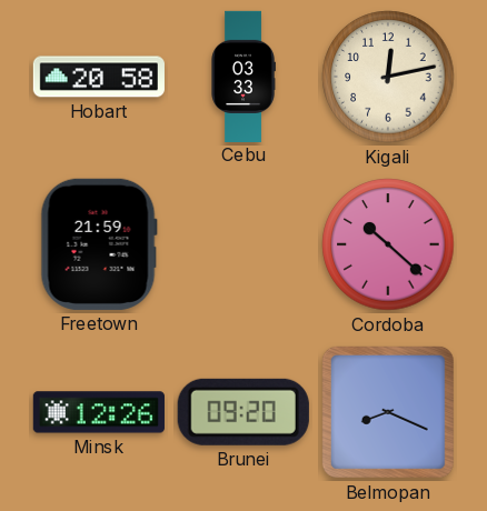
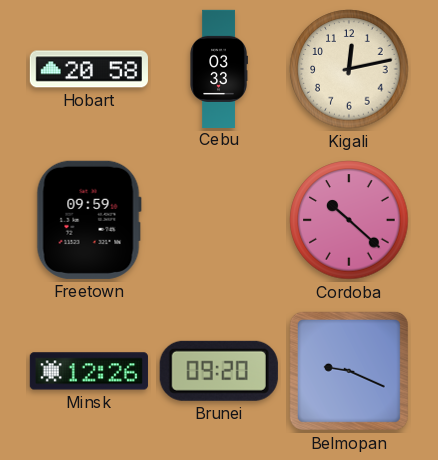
Freetown: 21:59 -> 09:59 (89, 220)
Belmopan: 8:19 -> 9:19 (349, 371)
